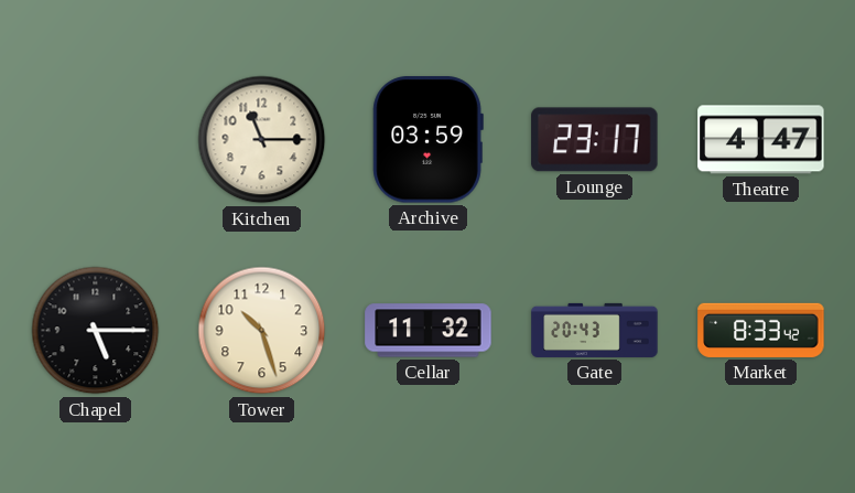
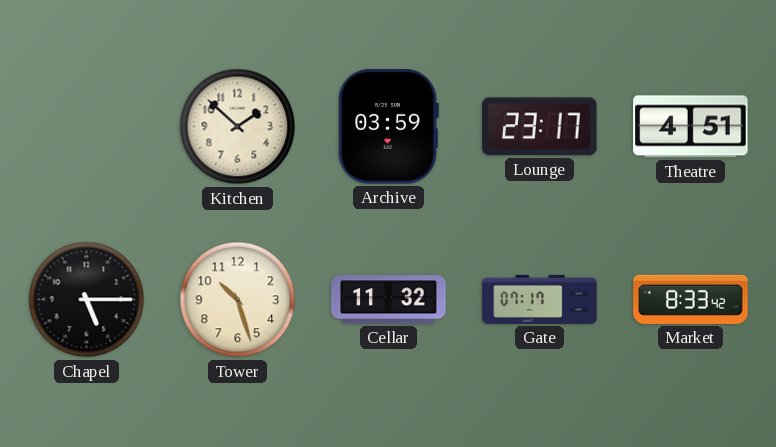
Kitchen: 11:15 -> 1:52 (238, 127)
Theatre: 4:47 -> 4:51 (691, 127)
Gate: 20:43 -> 07:17 (540, 299)
